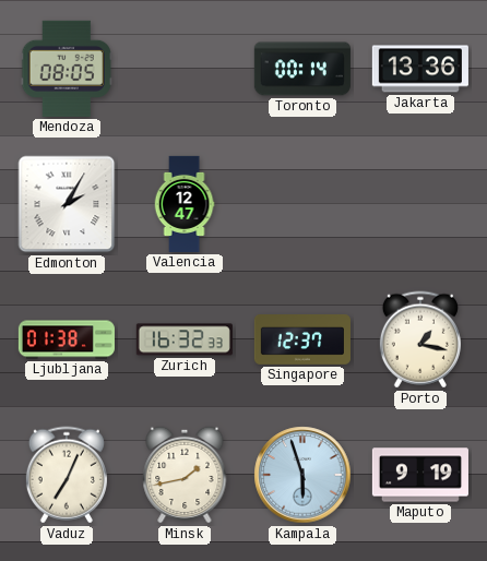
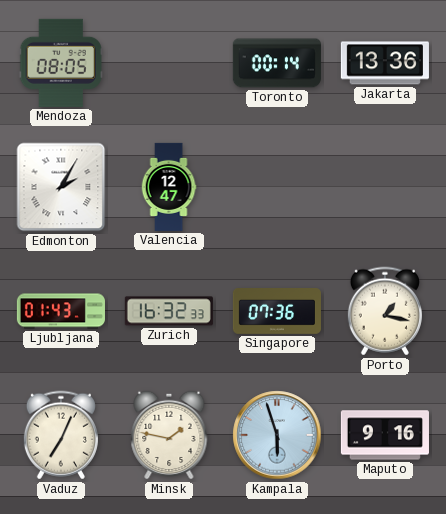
Ljubljana: 01:38 -> 01:43 (61, 311)
Singapore: 12:37 -> 07:36 (277, 312)
Minsk: 1:43 -> 1:47 (169, 435)
Maputo: 9:19 -> 9:16 (385, 435)
